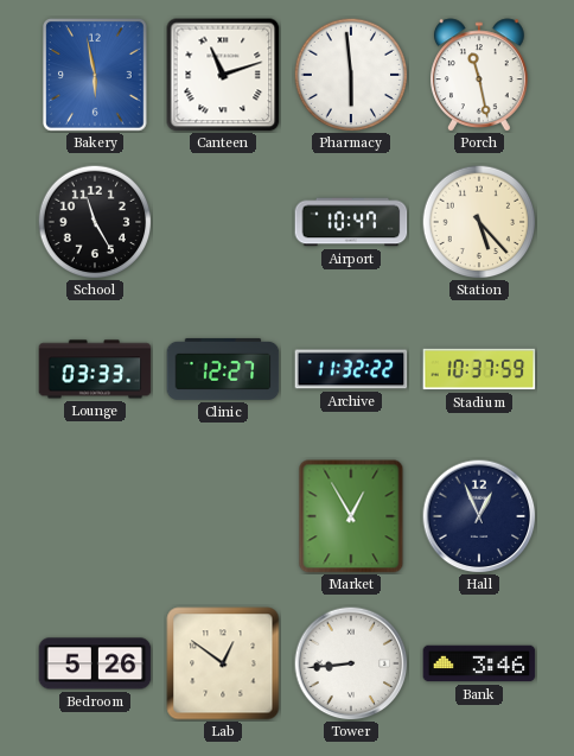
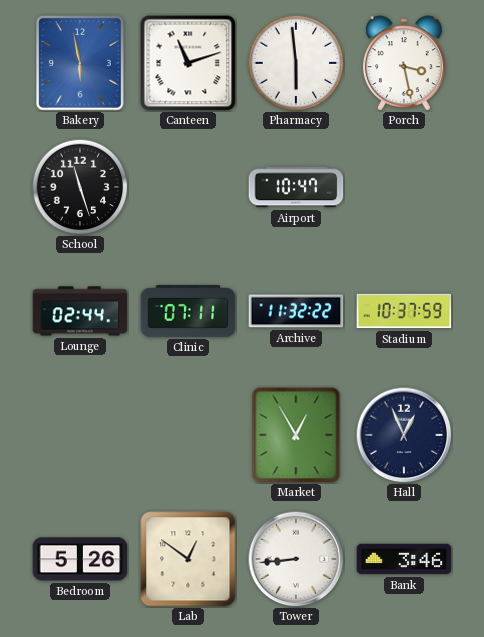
Porch: 11:28 -> 3:28 (405, 63)
School: 11:25 -> 11:27 (80, 187)
Station: 5:23 -> none (479, 222)
Lounge: 03:33 -> 02:44 (80, 311)
Clinic: 12:27 -> 07:11 (188, 311)
